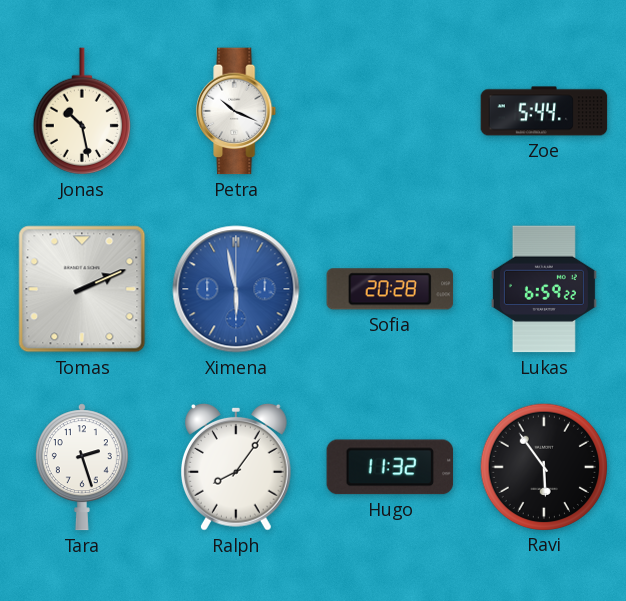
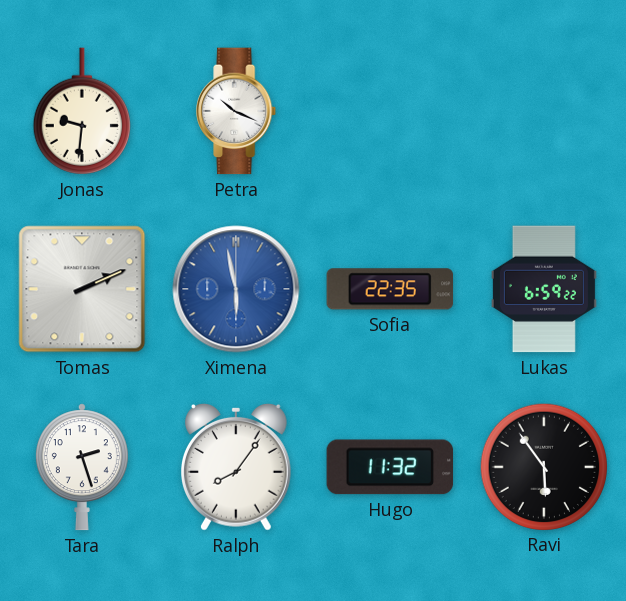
Jonas: 10:28 -> 9:31 (82, 111)
Zoe: 5:44 -> none (544, 111)
Sofia: 20:28 -> 22:35 (390, 289)
